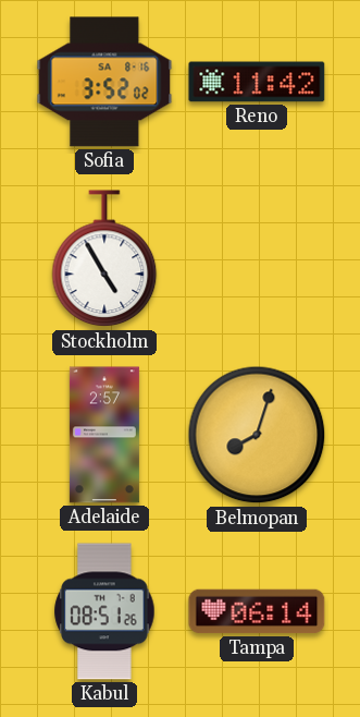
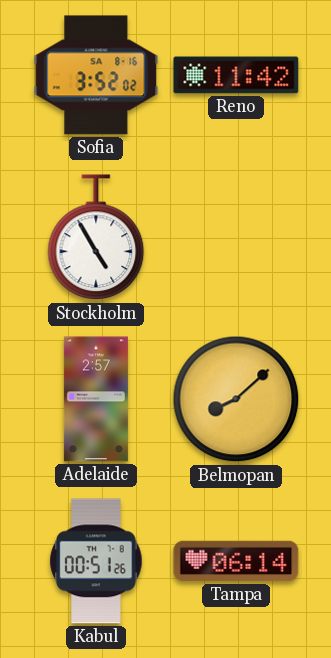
Belmopan: 8:03 -> 8:08 (236, 399)
Kabul: 08:51 -> 00:51 (96, 561)
